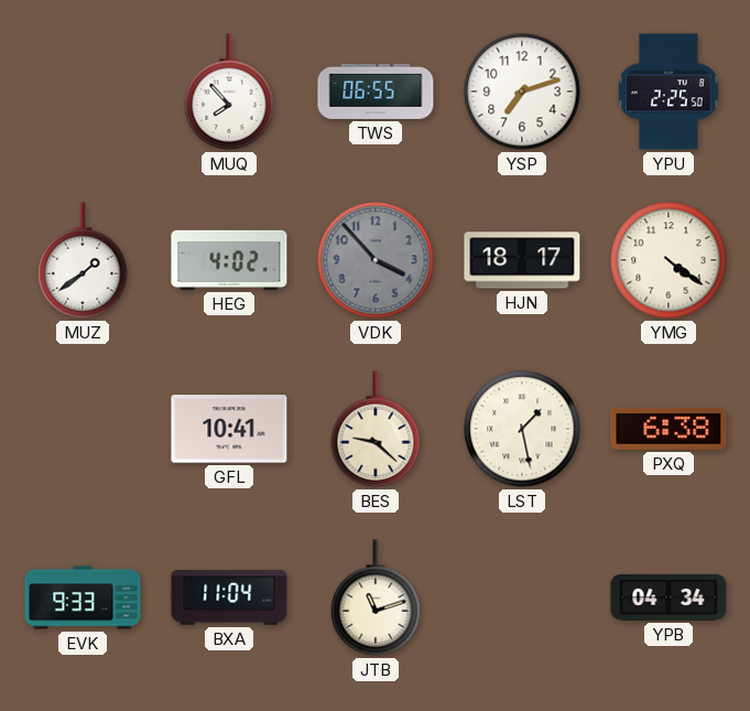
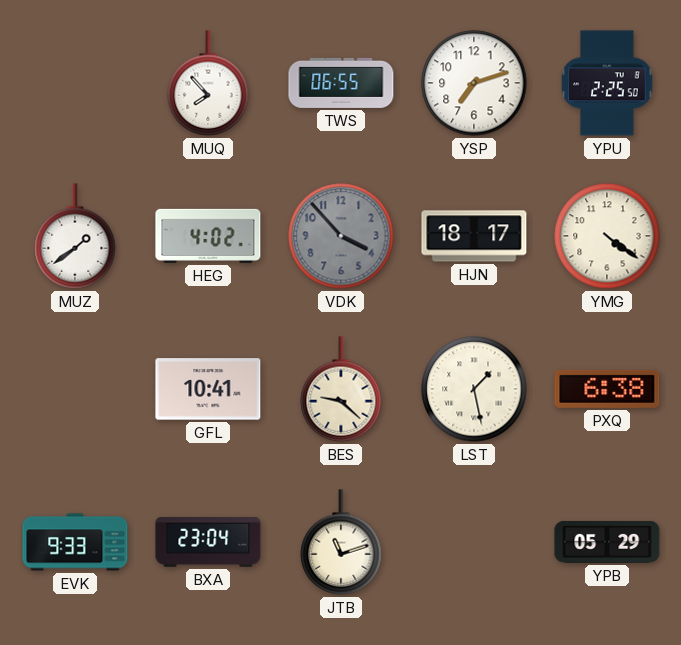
BXA: 11:04 -> 23:04 (208, 542)
YPB: 04:34 -> 05:29 (607, 542)
